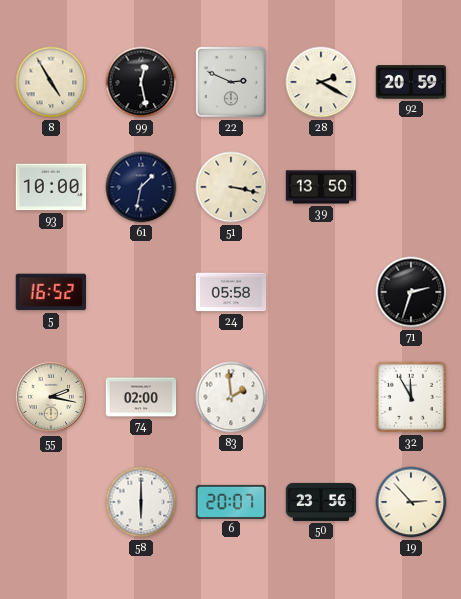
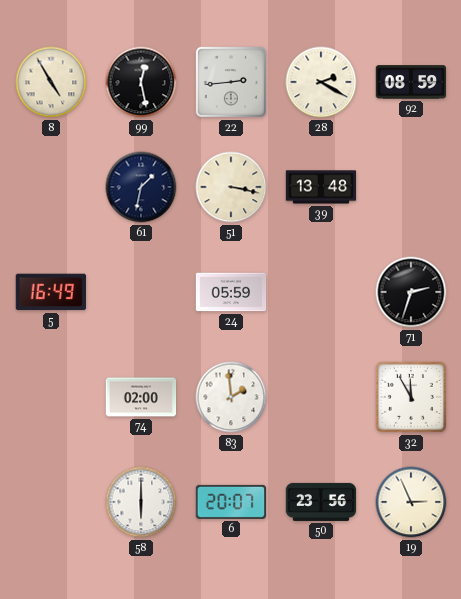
22: 2:49 -> 2:44 (231, 82)
92: 20:59 -> 08:59 (411, 82)
93: 10:00 -> none (51, 187)
39: 13:50 -> 13:48 (321, 187)
5: 16:52 -> 16:49 (50, 292)
24: 05:58 -> 05:59 (231, 292)
55: 2:17 -> none (51, 397)
19: 2:53 -> 2:56 (411, 502)
